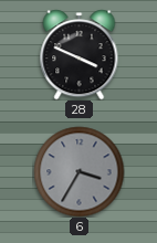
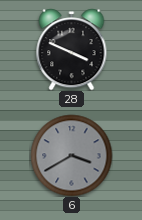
6: 3:35 -> 3:40 (71, 155)
